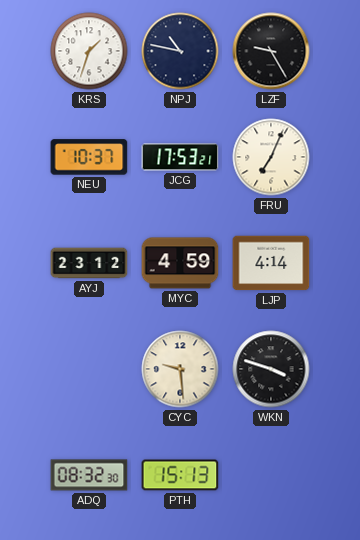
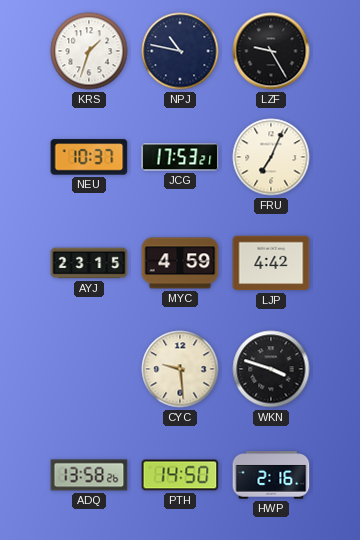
AYJ: 23:12 -> 23:15 (89, 263)
LJP: 4:14 -> 4:42 (271, 263)
ADQ: 08:32 -> 13:58 (89, 475)
PTH: 15:13 -> 14:50 (180, 475)
HWP: none -> 2:16 (271, 475)
